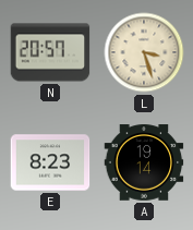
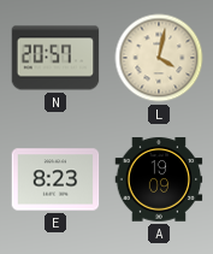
L: 3:27 -> 4:02 (159, 58)
A: 19:14 -> 19:09 (159, 179)
